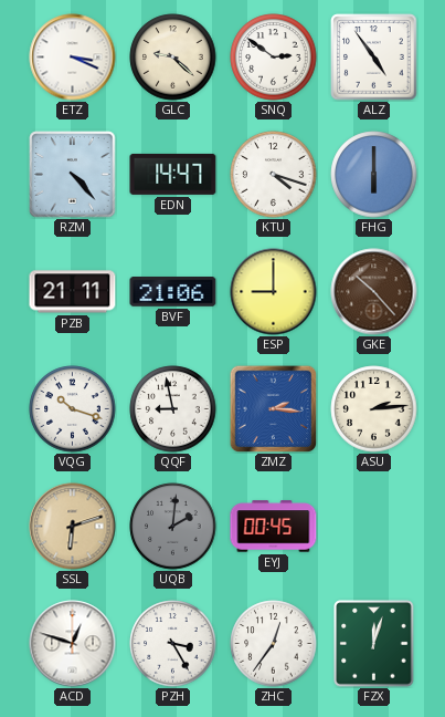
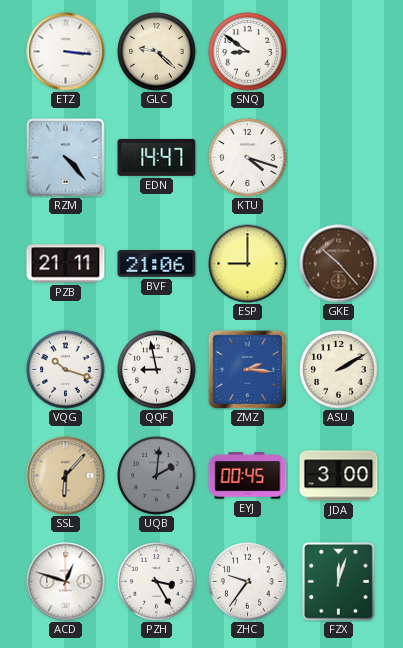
ETZ: 3:19 -> 3:16 (66, 52)
SNQ: 2:51 -> 8:51 (248, 52)
ALZ: 4:54 -> none (374, 58)
FHG: 6:00 -> none (374, 175)
ASU: 2:14 -> 2:10 (339, 370)
SSL: 6:12 -> 6:07 (66, 476)
JDA: none -> 3:00 (339, 476)
ZHC: 12:36 -> 9:36 (248, 582)
